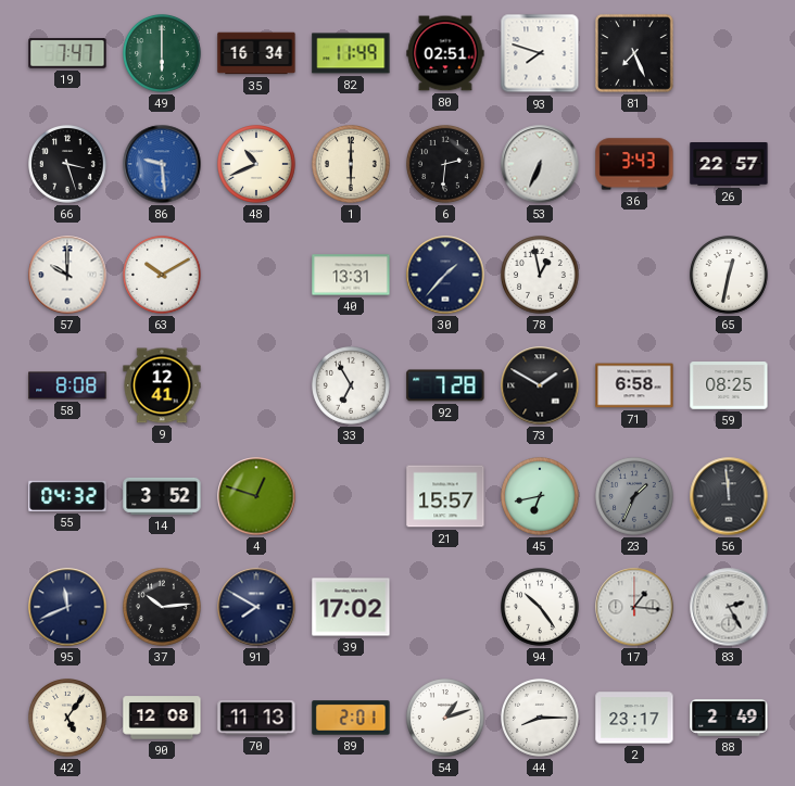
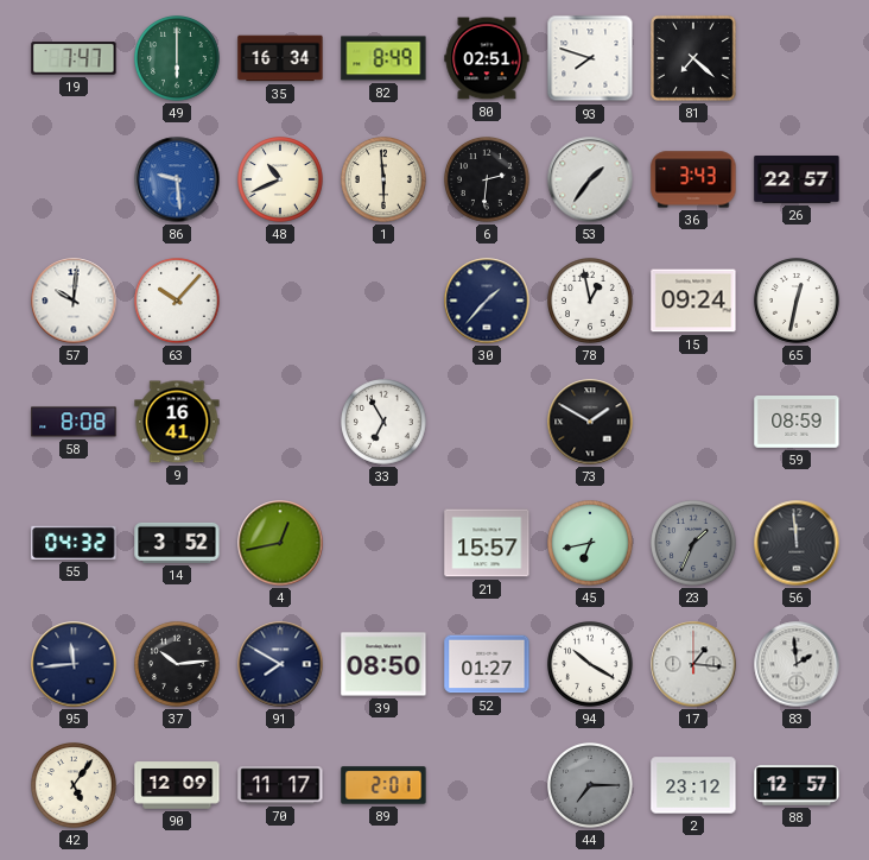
82: 11:49 -> 8:49 (383, 58)
81: 7:26 -> 7:22 (693, 58)
66: 3:27 -> none (68, 165)
1: 6:00 -> 5:59 (385, 181)
53: 6:34 -> 1:36 (590, 179)
57: 10:00 -> 10:01 (74, 301)
63: 10:10 -> 10:07 (178, 302)
40: 13:31 -> none (351, 275)
15: none -> 09:24 (693, 301)
9: 12:41 -> 16:41 (177, 422)
92: 7:28 -> none (445, 385)
71: 6:58 -> none (634, 385)
59: 08:25 -> 08:59 (797, 423)
4: 12:48 -> 12:43 (280, 543)
95: 11:41 -> 11:44 (74, 664)
39: 17:02 -> 08:50 (383, 664)
52: none -> 01:27 (487, 664)
94: 10:24 -> 10:20 (591, 665)
83: 2:25 -> 1:59 (797, 664)
90: 12:08 -> 12:09 (177, 785)
70: 11:13 -> 11:17 (280, 785)
54: 1:12 -> none (446, 719)
44: 8:15 -> 7:15 (591, 786)
44 dial: white -> grey (591, 786)
2: 23:17 -> 23:12 (693, 785)
88: 2:49 -> 12:57 (797, 785)
